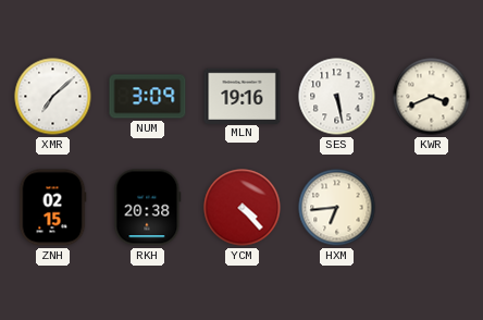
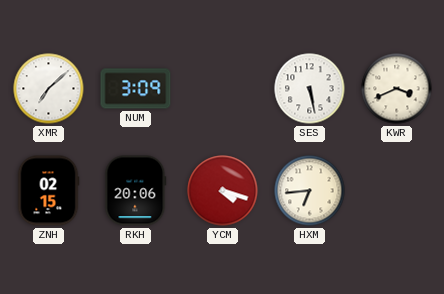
MLN: 19:16 -> none (243, 96)
RKH: 20:38 -> 20:06 (136, 191)
YCM: 4:23 -> 4:18 (223, 191)
